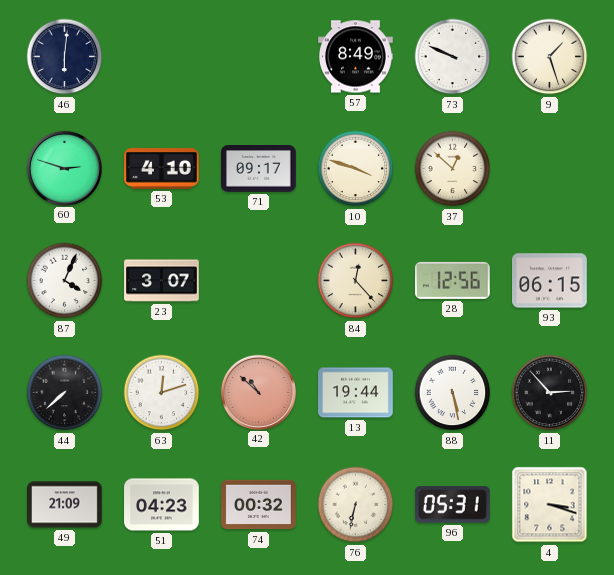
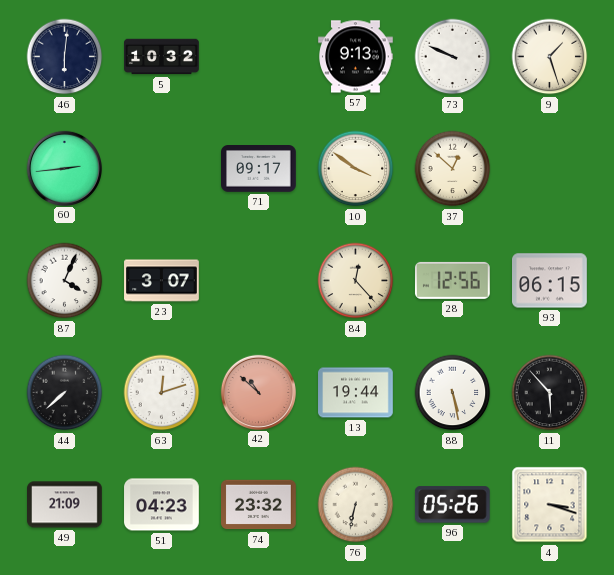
5: none -> 10:32 (162, 57)
57: 8:49 -> 9:13 (356, 57)
60: 2:48 -> 2:44 (64, 168)
53: 4:10 -> none (162, 169)
10: 3:48 -> 3:51 (356, 169)
11: 2:53 -> 5:53 (550, 393)
74: 00:32 -> 23:32 (259, 505)
96: 05:31 -> 05:26 (452, 505)
